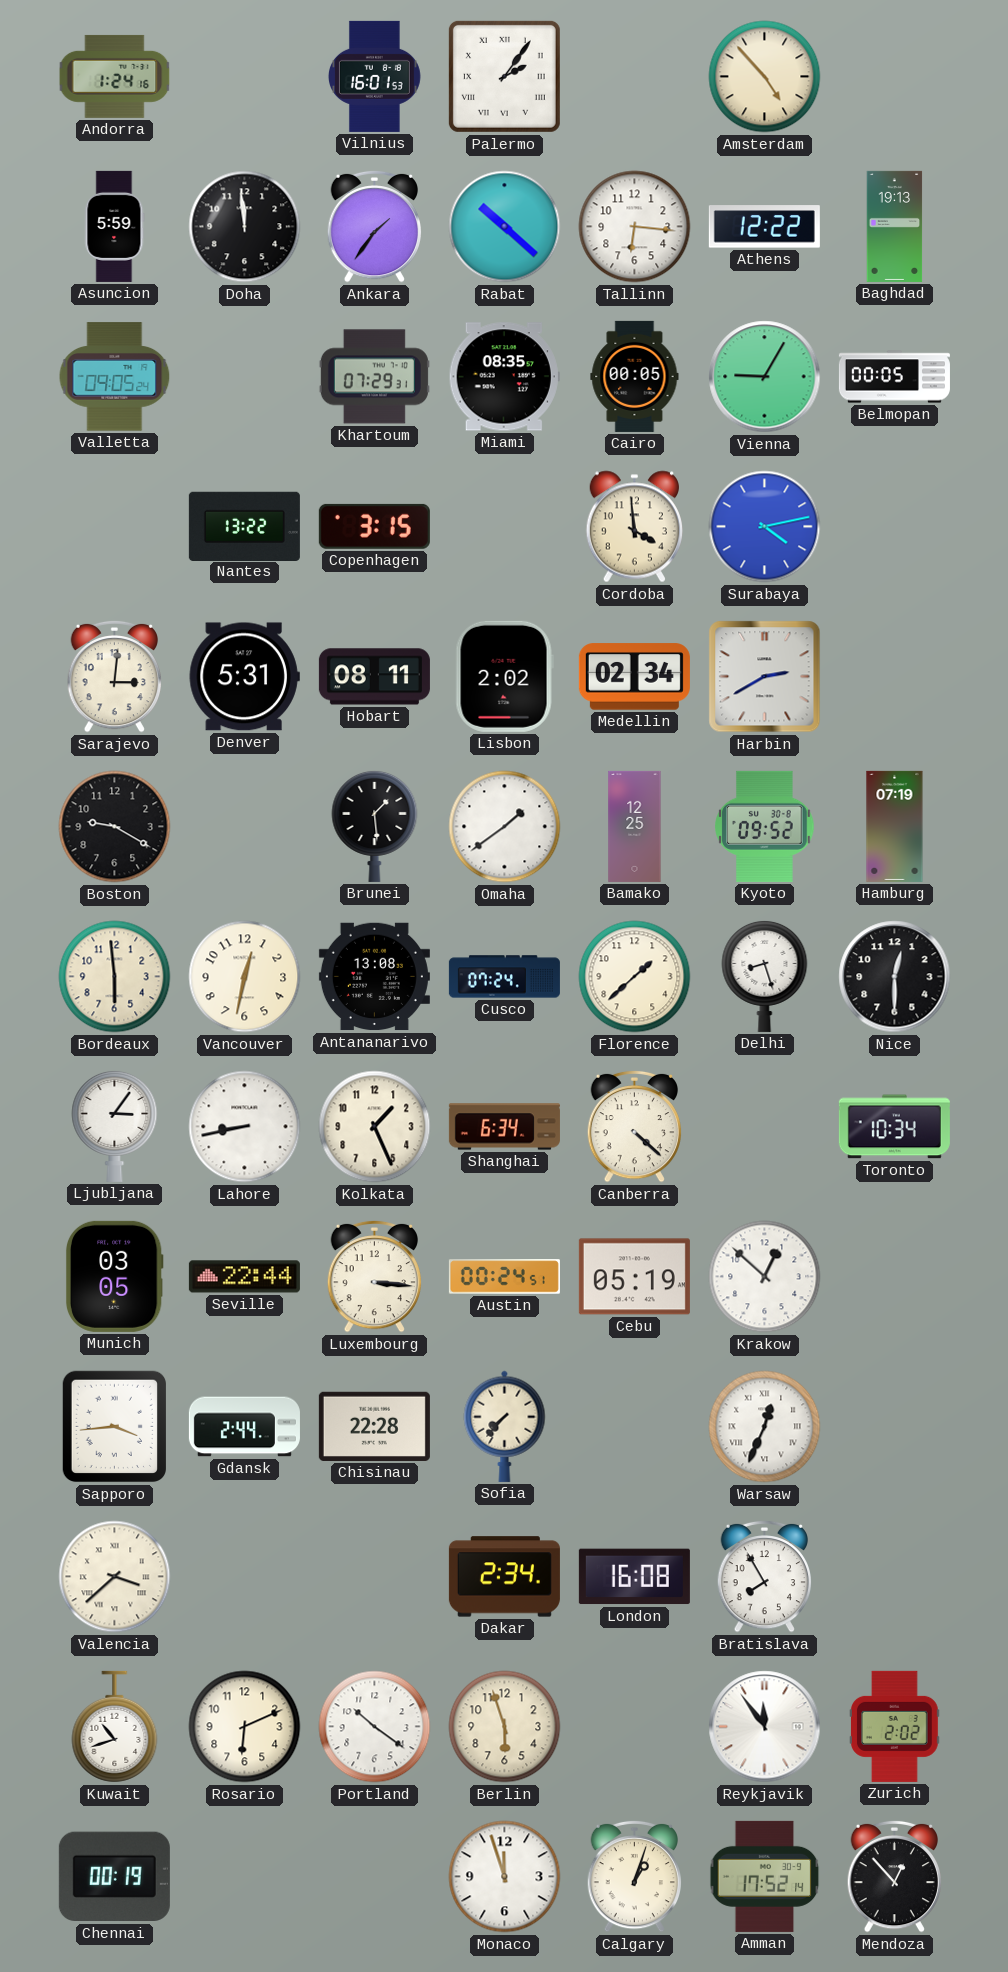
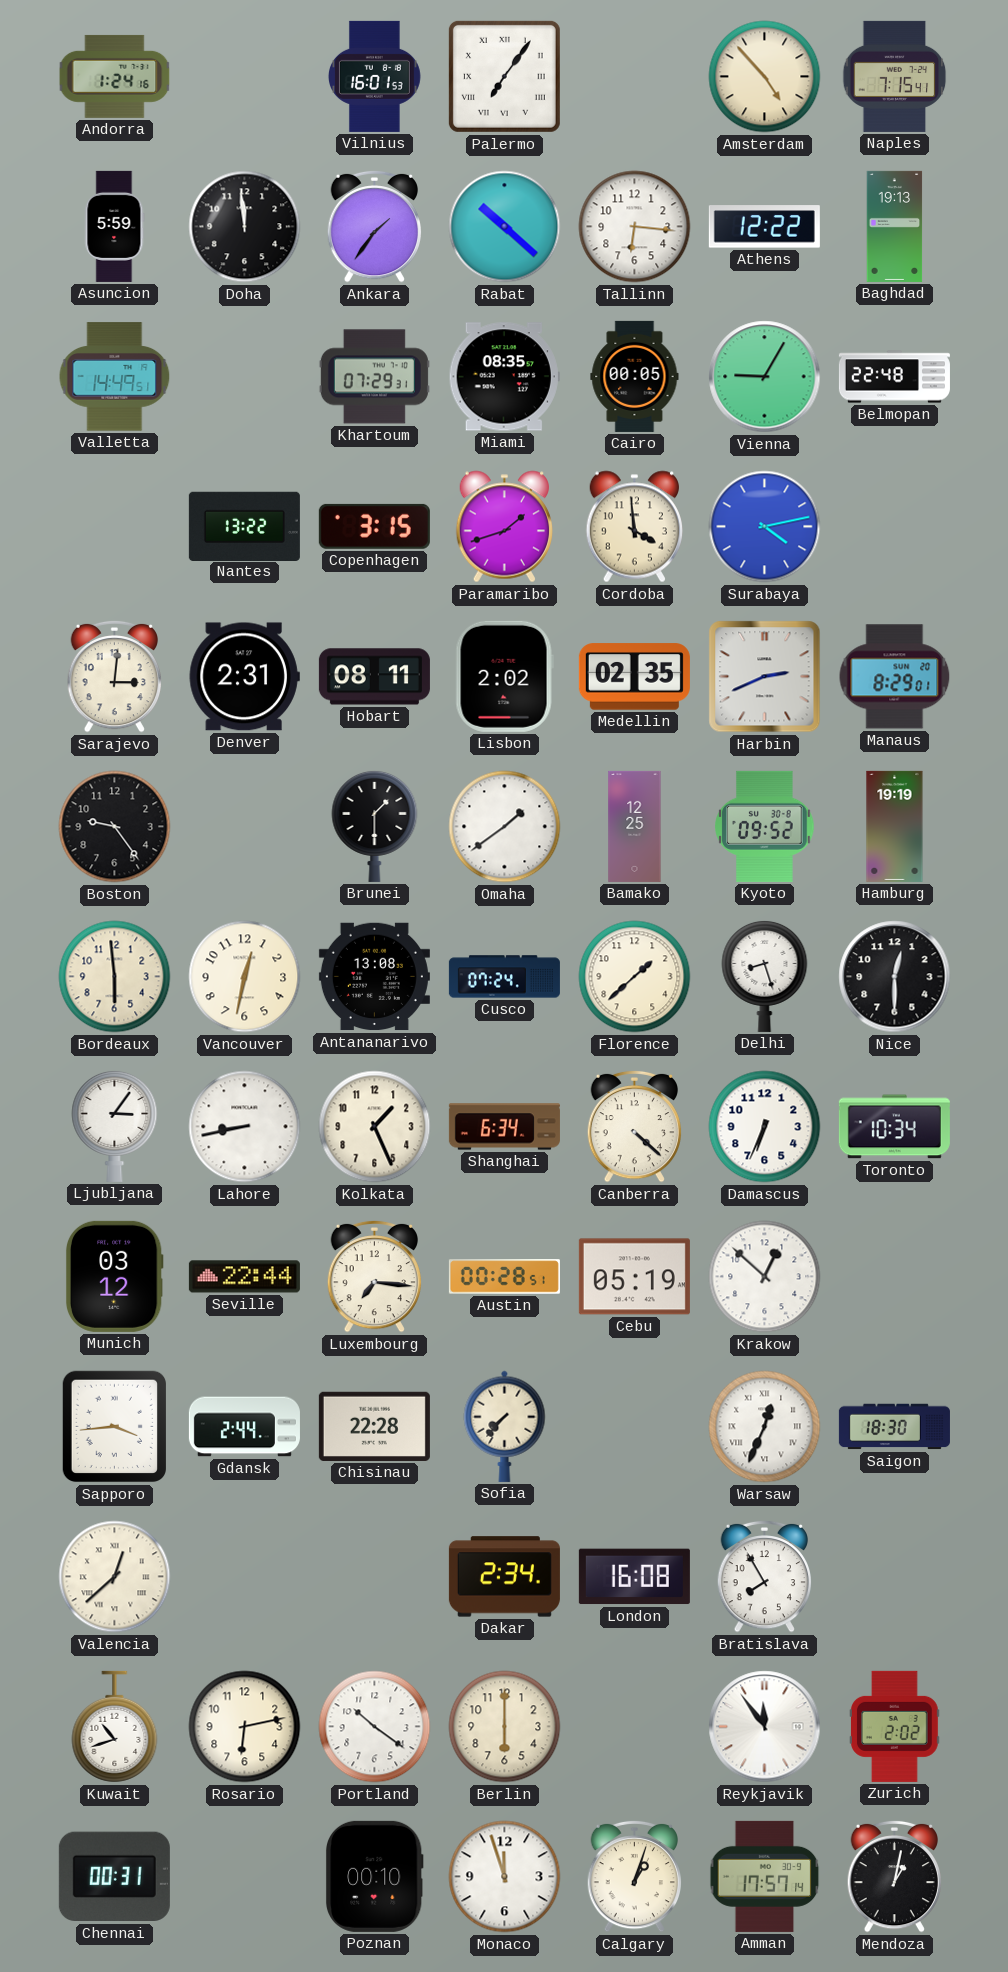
Palermo: 2:06 -> 7:06 (504, 76)
Naples: none -> 7:15 (895, 76)
Valletta: 09:05 -> 14:49 (115, 377)
Belmopan: 00:05 -> 22:48 (894, 377)
Paramaribo: none -> 1:42 (504, 527)
Denver: 5:31 -> 2:31 (244, 677)
Medellin: 02:34 -> 02:35 (634, 677)
Harbin: 2:40 -> 2:41 (765, 677)
Manaus: none -> 8:29 (895, 677)
Boston: 9:20 -> 9:24 (115, 827)
Brunei: 1:29 -> 1:30 (375, 826)
Hamburg: 07:19 -> 19:19 (895, 826)
Damascus: none -> 6:34 (765, 1127)
Munich: 03:05 -> 03:12 (114, 1276)
Luxembourg: 3:16 -> 7:16 (374, 1276)
Austin: 00:24 -> 00:28 (504, 1277)
Saigon: none -> 18:30 (894, 1427)
Valencia: 3:38 -> 12:38 (115, 1577)
Rosario: 6:11 -> 6:13 (245, 1727)
Berlin: 5:57 -> 6:00 (505, 1727)
Chennai: 00:19 -> 00:31 (114, 1877)
Poznan: none -> 00:10 (374, 1876)
Amman: 17:52 -> 17:57 (765, 1876)
Mendoza: 12:53 -> 1:02 (894, 1876)
